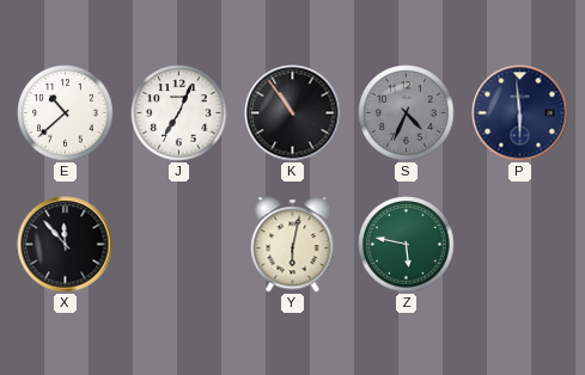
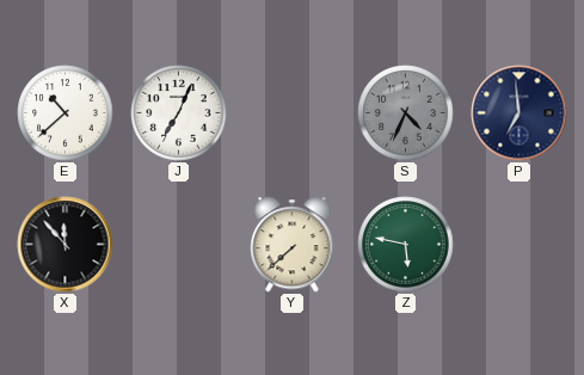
K: 10:54 -> none (293, 113)
P: 5:59 -> 6:59 (520, 113)
Y: 6:02 -> 7:38 (293, 245)
